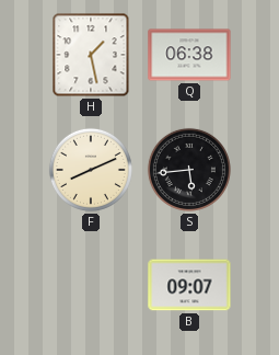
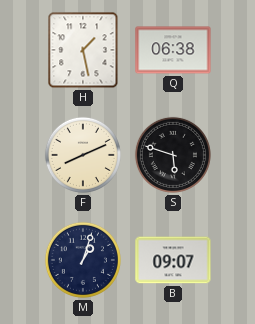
S: 5:44 -> 5:48 (173, 155)
M: none -> 1:03 (83, 260)
